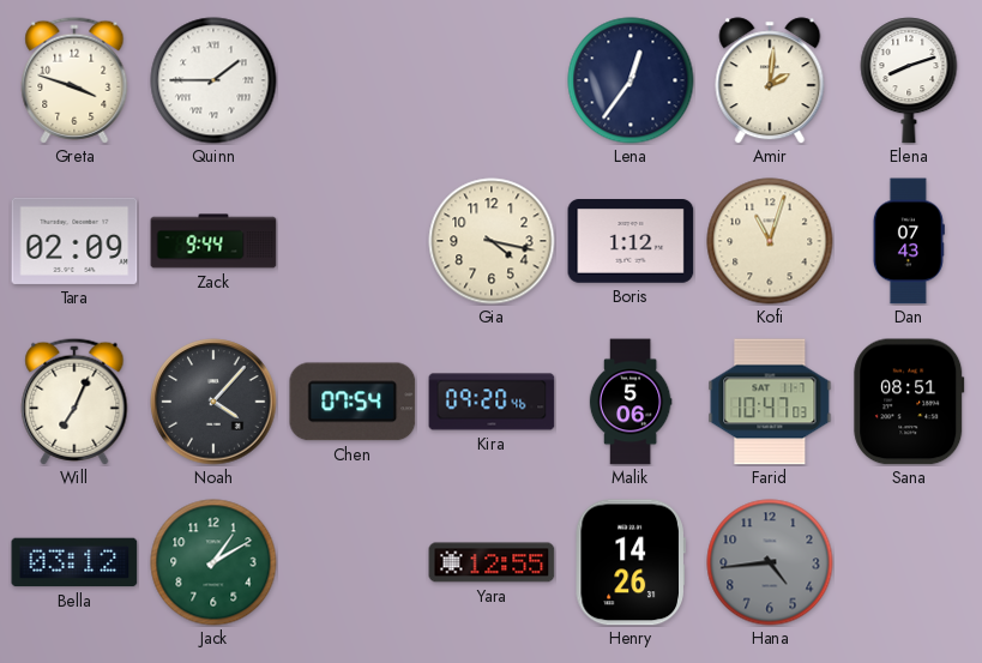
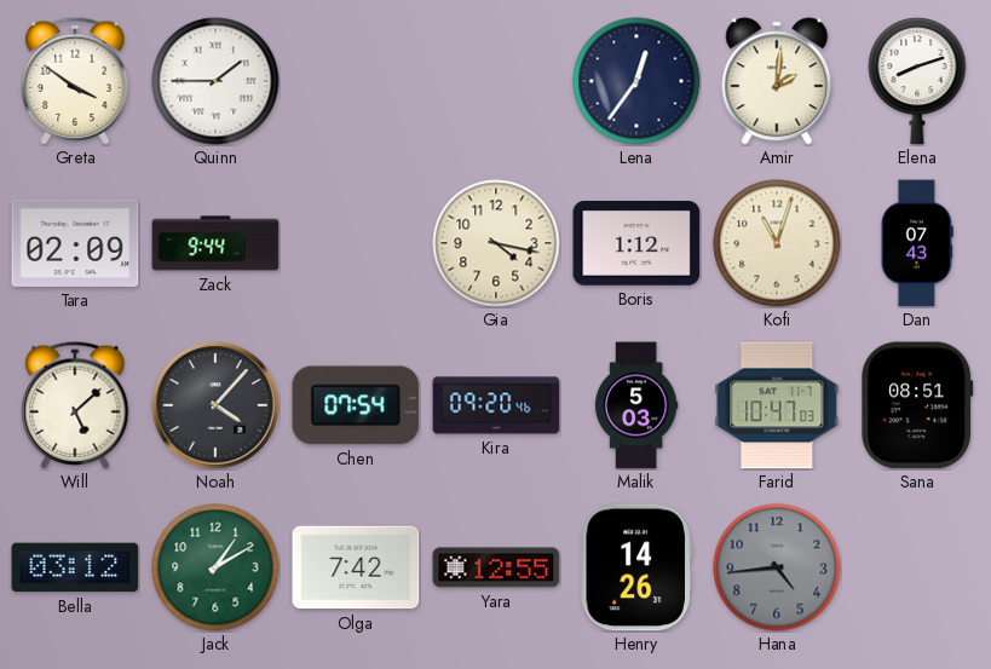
Greta: 3:48 -> 3:51 (75, 81)
Will: 7:04 -> 5:08 (75, 405)
Malik: 5:06 -> 5:03 (636, 405)
Olga: none -> 7:42 (356, 567)
